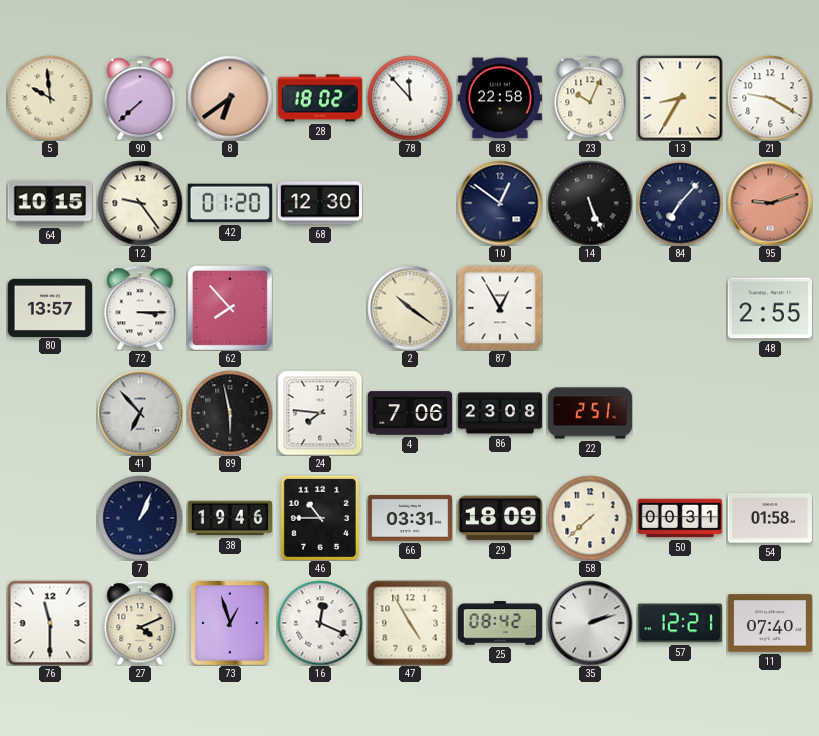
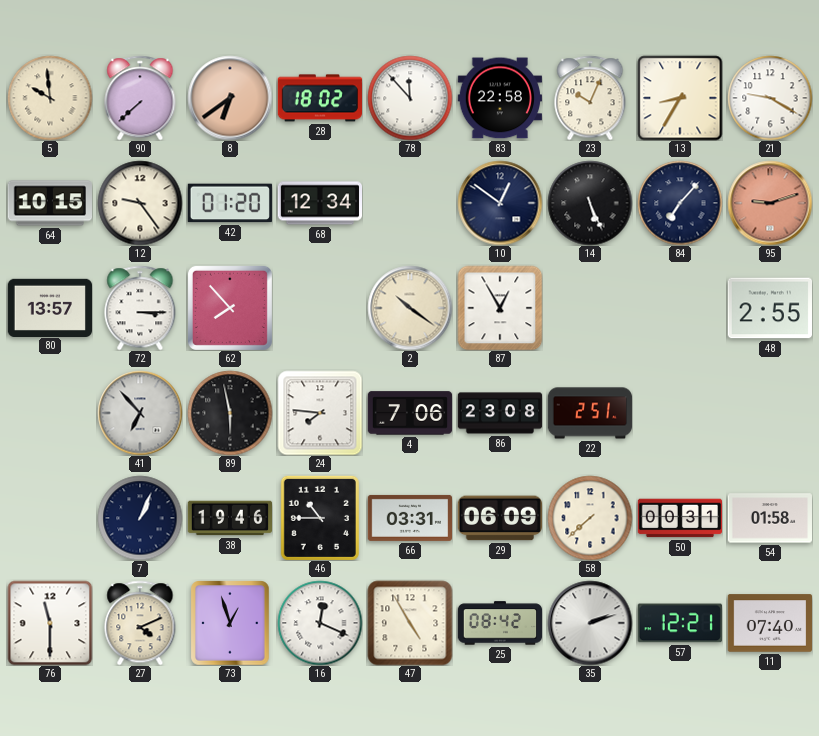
68: 12:30 -> 12:34 (319, 203)
29: 18:09 -> 06:09 (499, 518)
